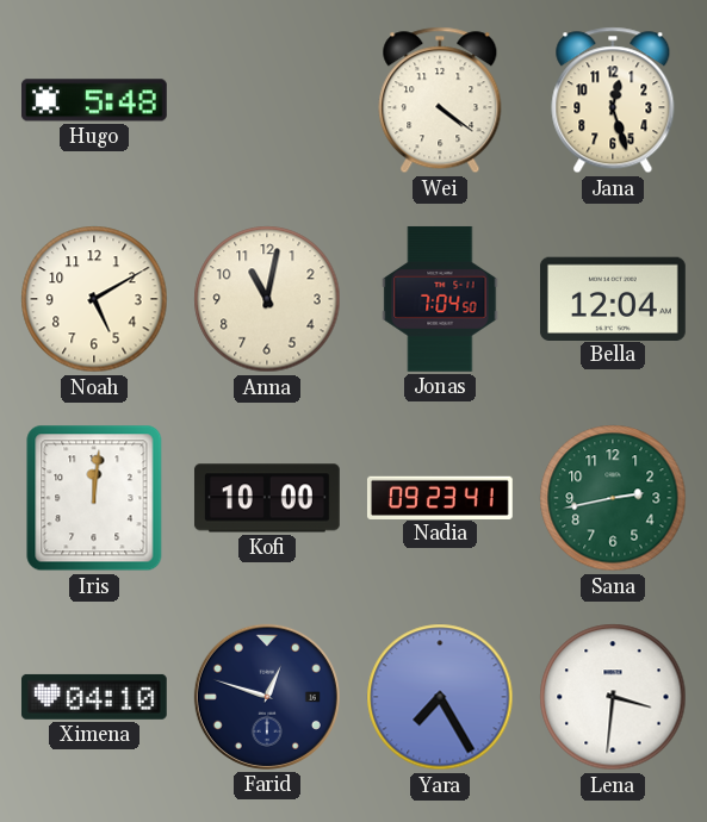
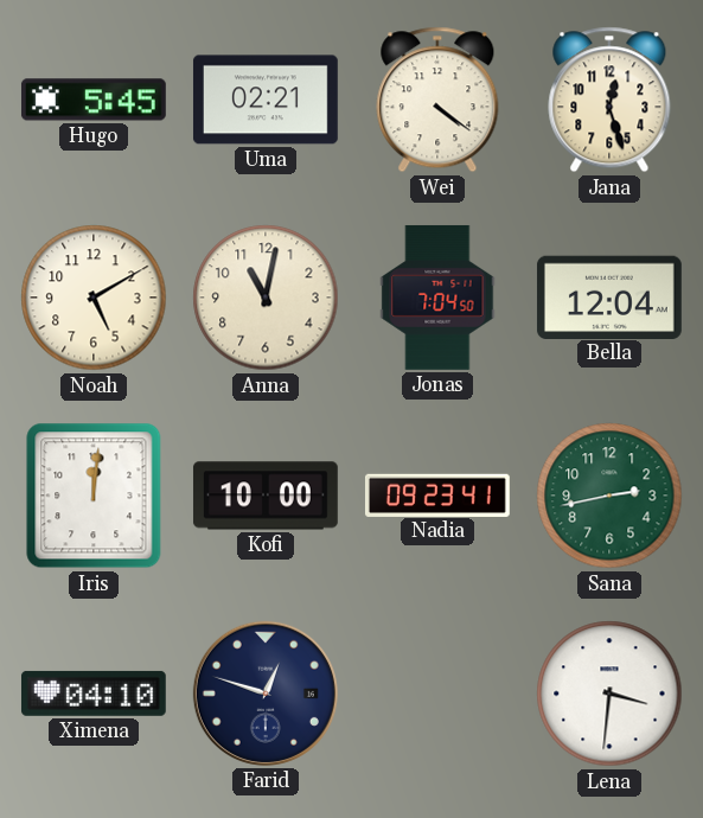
Hugo: 5:48 -> 5:45 (94, 100)
Uma: none -> 02:21 (266, 100)
Yara: 7:25 -> none (440, 697)
